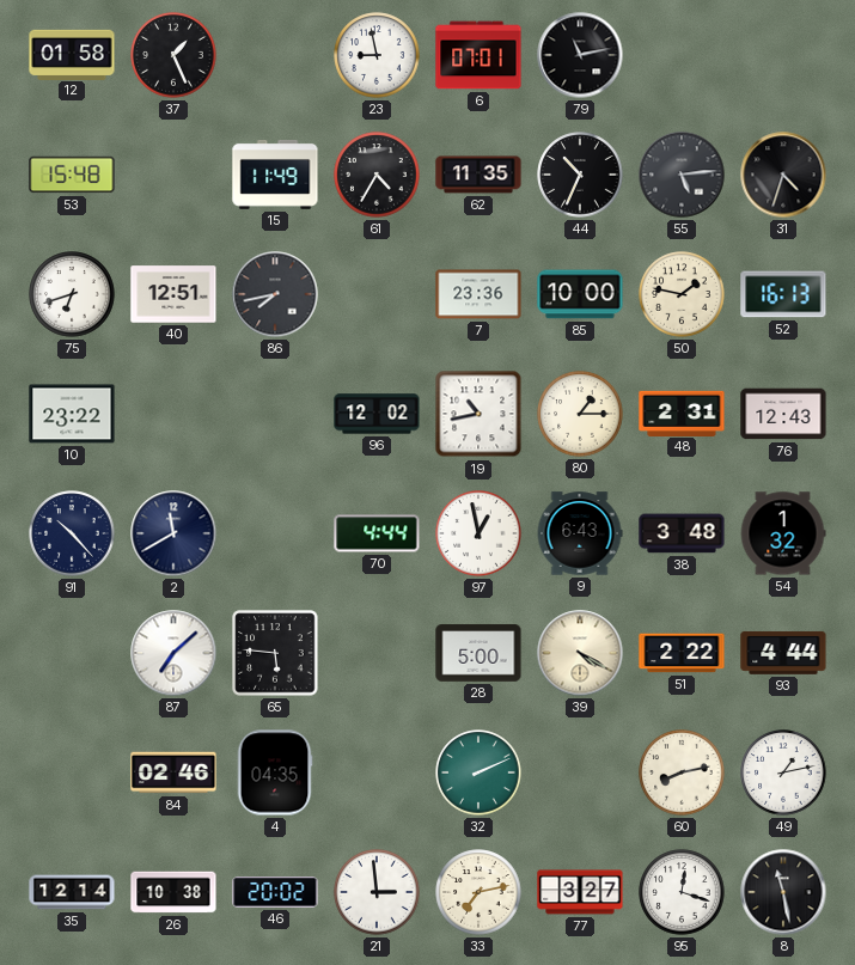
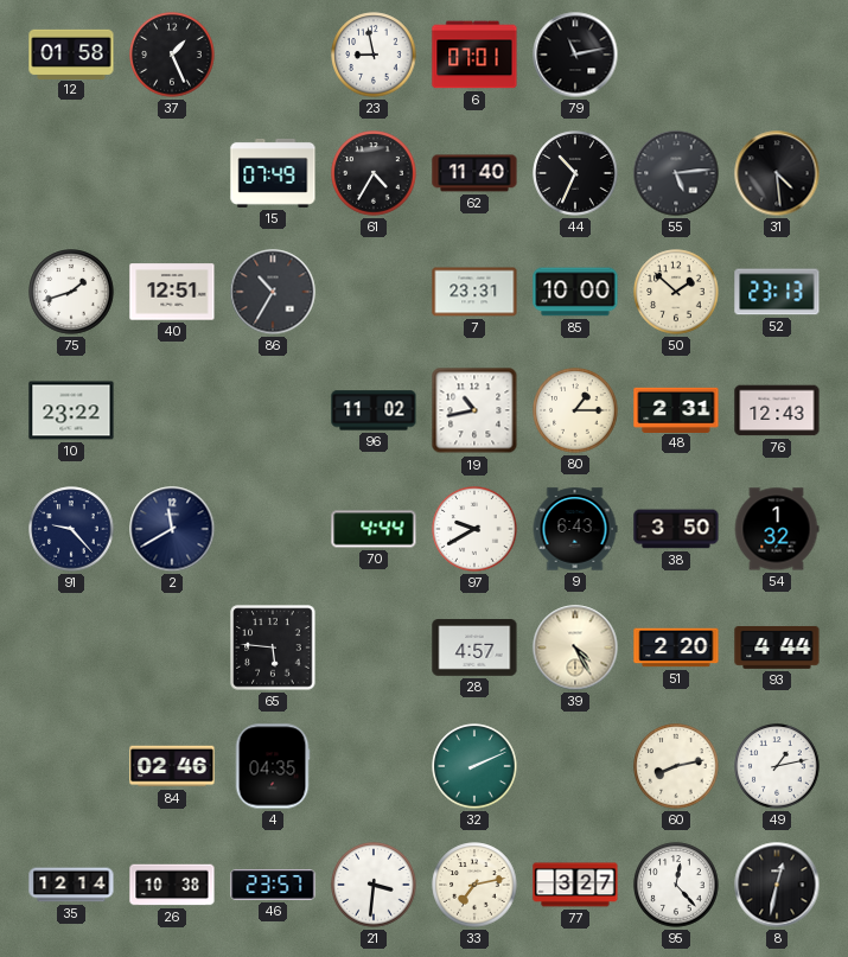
53: 15:48 -> none (72, 175)
15: 11:49 -> 07:49 (273, 173)
62: 11:35 -> 11:40 (474, 173)
31: 4:33 -> 4:29 (777, 173)
75: 6:42 -> 1:42 (71, 292)
86: 7:43 -> 10:35 (273, 292)
7: 23:36 -> 23:31 (474, 292)
50: 1:47 -> 1:52 (676, 292)
52: 16:13 -> 23:13 (777, 292)
96: 12:02 -> 11:02 (374, 410)
91: 10:23 -> 9:23 (71, 529)
97: 12:58 -> 9:40 (474, 529)
38: 3:48 -> 3:50 (676, 529)
87: 7:08 -> none (173, 653)
28: 5:00 -> 4:57 (474, 647)
39: 4:20 -> 4:25 (575, 647)
51: 2:22 -> 2:20 (676, 647)
46: 20:02 -> 23:57 (273, 886)
21: 2:59 -> 3:31 (374, 885)
95: 12:18 -> 12:23 (676, 885)
8: 11:28 -> 12:32 (777, 885)
